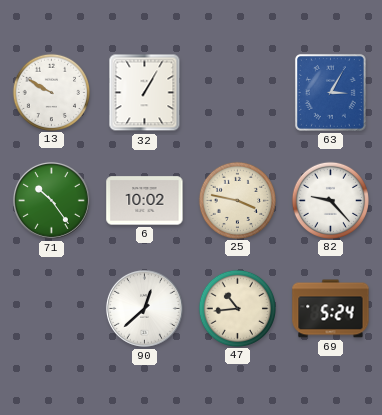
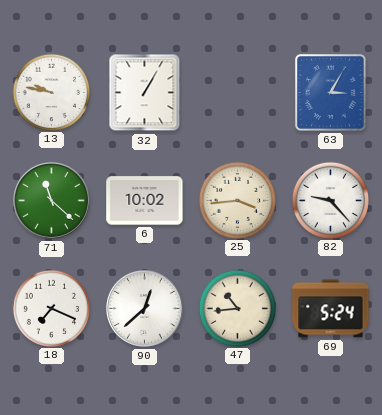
13: 9:50 -> 9:47 (51, 92)
71: 10:24 -> 11:22 (51, 200)
25: 3:47 -> 3:44 (237, 200)
18: none -> 7:19 (51, 308)
